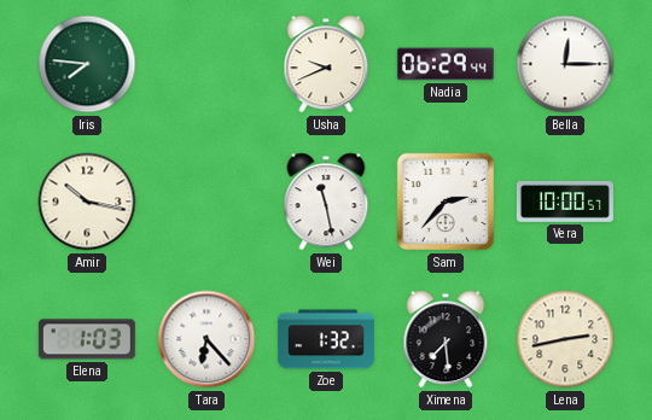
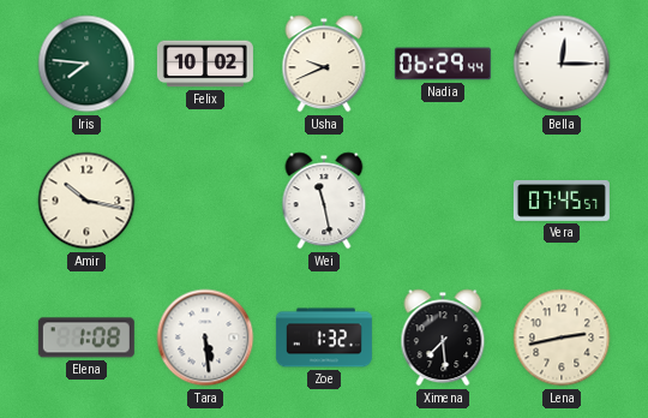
Felix: none -> 10:02 (205, 64)
Sam: 2:37 -> none (446, 202)
Vera: 10:00 -> 07:45 (562, 202)
Elena: 1:03 -> 1:08 (86, 338)
Tara: 6:23 -> 5:29 (205, 338)
